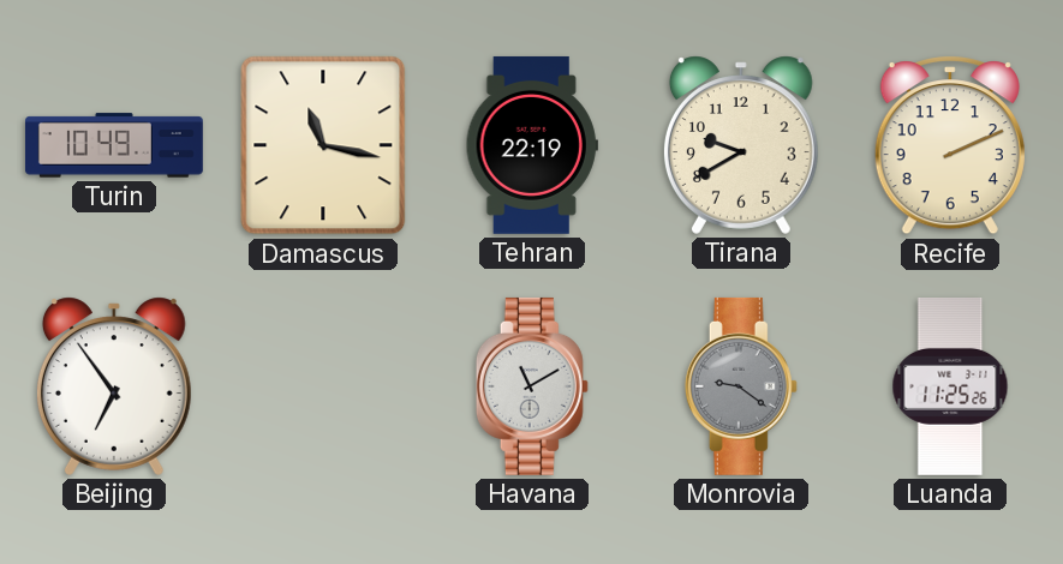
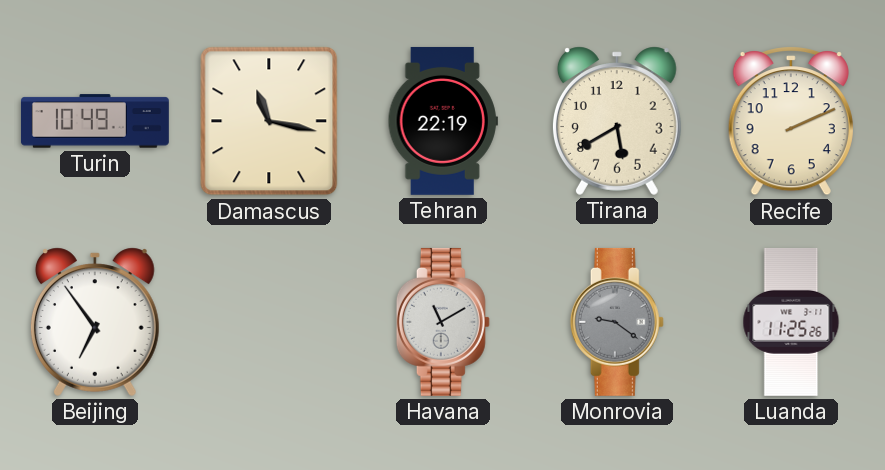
Tirana: 9:40 -> 5:40 (617, 121)
